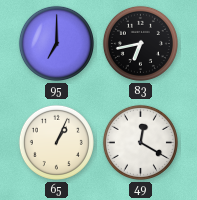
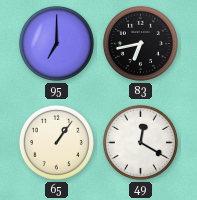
65: 1:04 -> 1:06 (56, 142)
